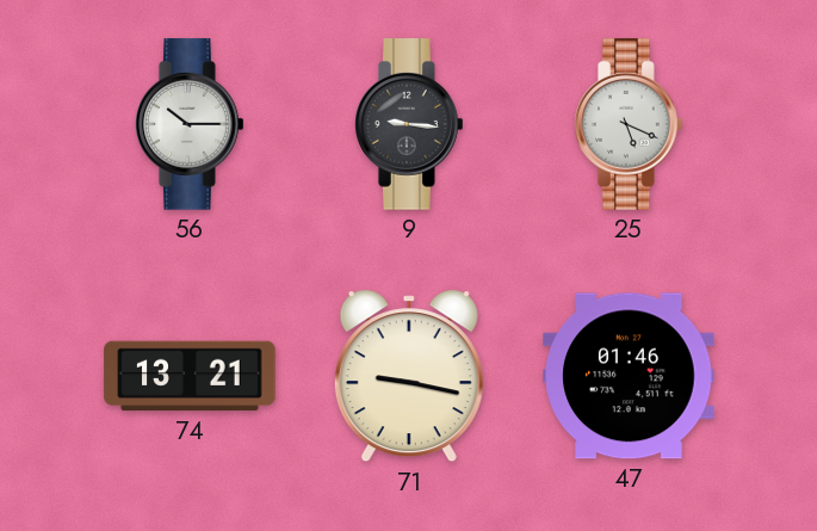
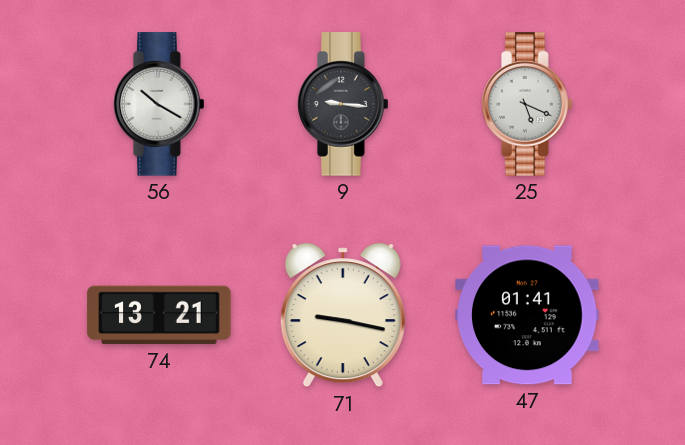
56: 10:15 -> 10:20 (159, 104)
47: 01:46 -> 01:41 (527, 315)
